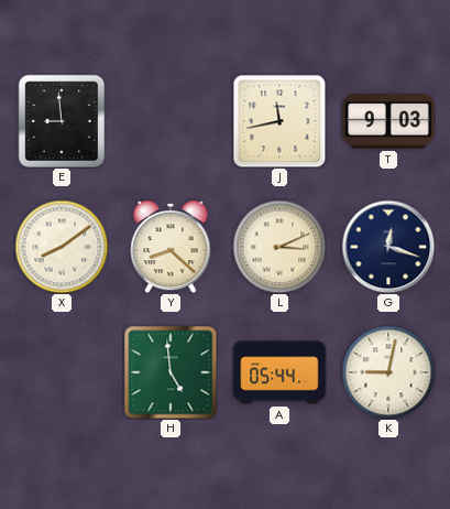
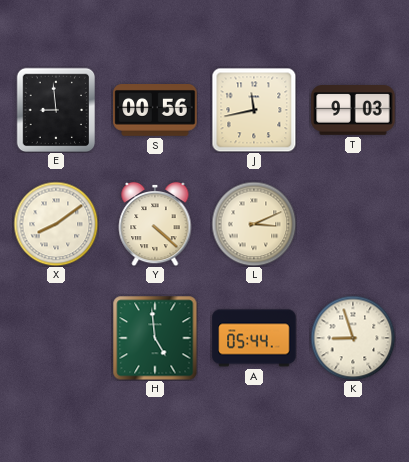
S: none -> 00:56 (155, 111)
Y: 8:22 -> 4:22 (155, 224)
G: 12:18 -> none (388, 247)
K: 9:02 -> 8:57 (353, 338)
